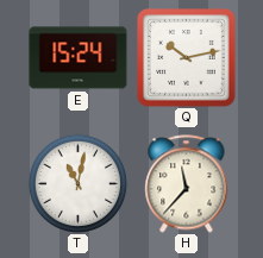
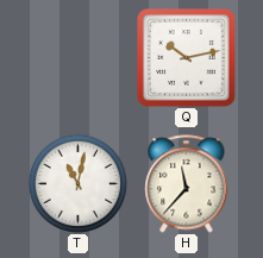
E: 15:24 -> none (79, 58)
